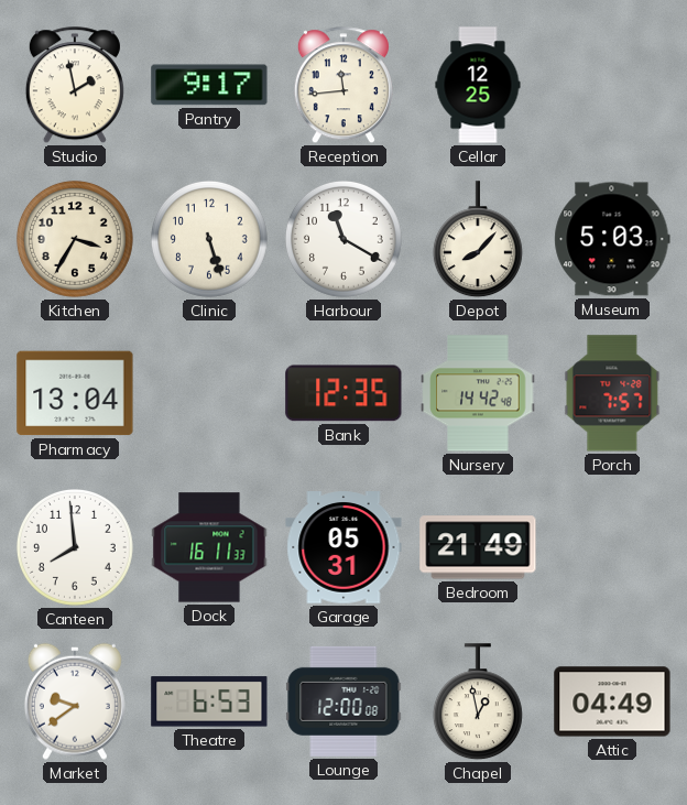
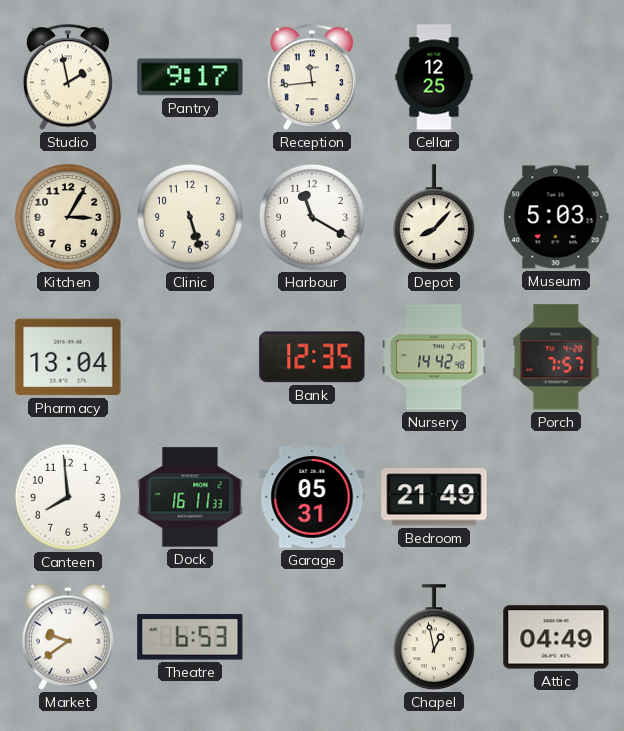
Kitchen: 3:35 -> 3:05 (68, 217)
Lounge: 12:00 -> none (343, 701)
